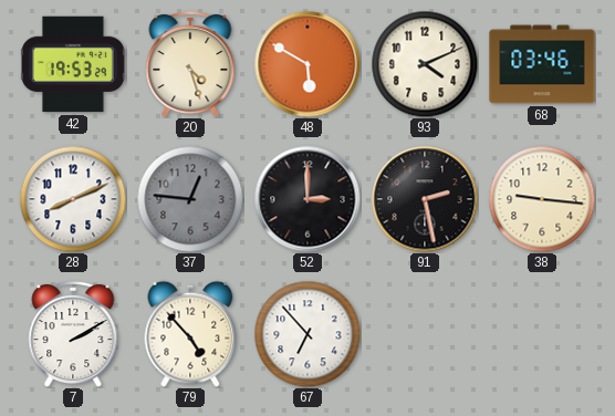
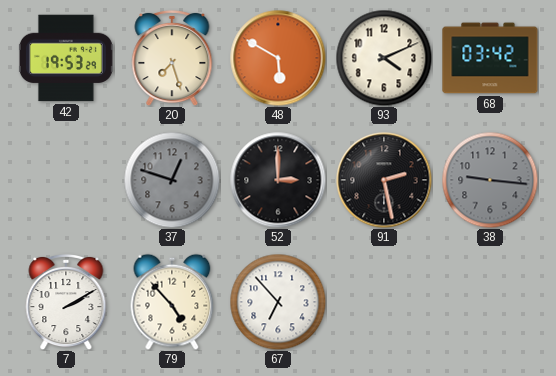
20: 4:27 -> 7:27 (172, 58)
68: 03:46 -> 03:42 (490, 58)
28: 8:11 -> none (73, 199)
37: 12:46 -> 12:48 (172, 180)
38 dial: cream -> grey (490, 180)
